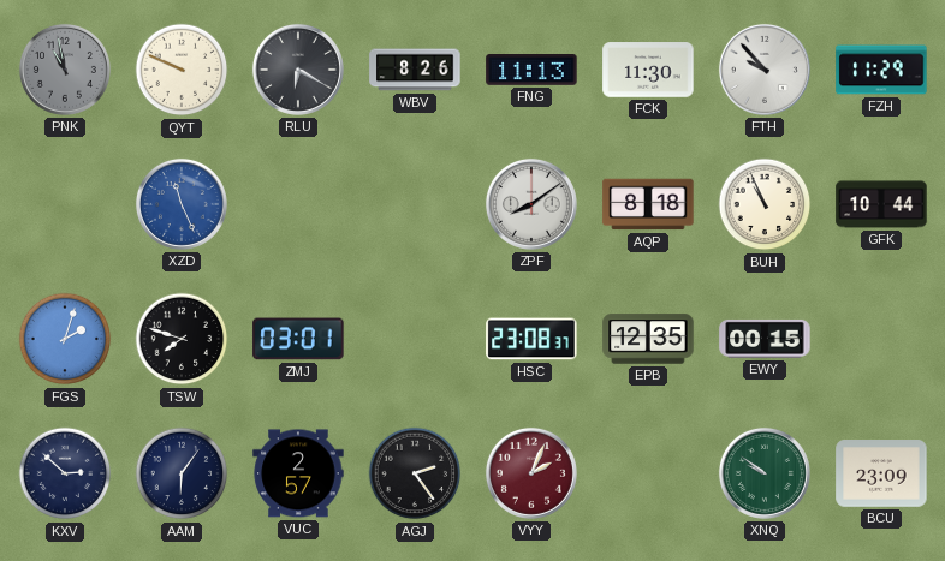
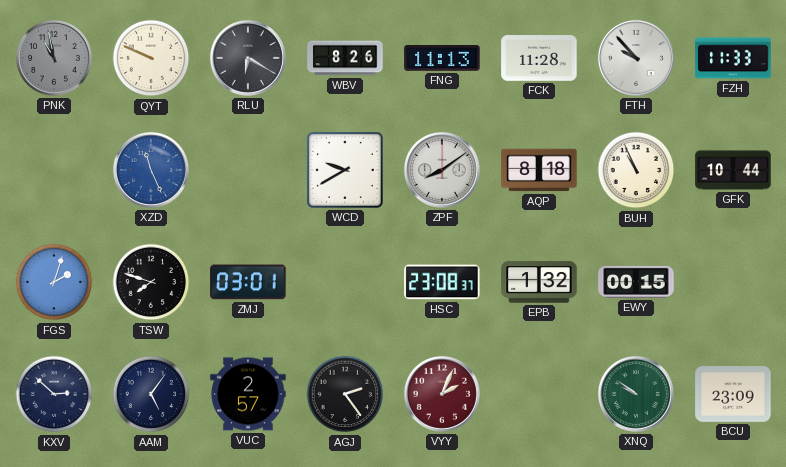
FCK: 11:30 -> 11:28 (539, 58)
FZH: 11:29 -> 11:33 (733, 58)
WCD: none -> 9:40 (345, 170)
EPB: 12:35 -> 1:32 (539, 282)
AAM: 6:06 -> 5:06 (151, 394)
